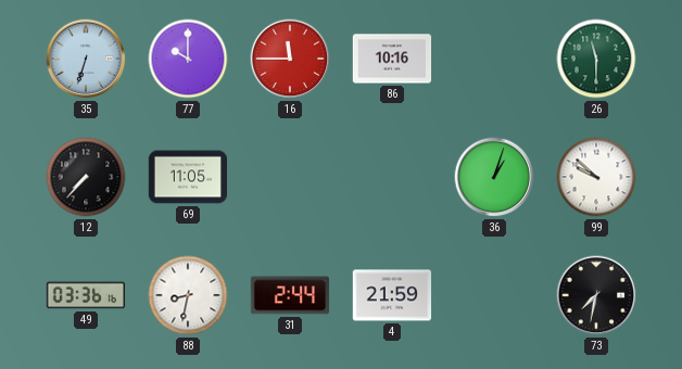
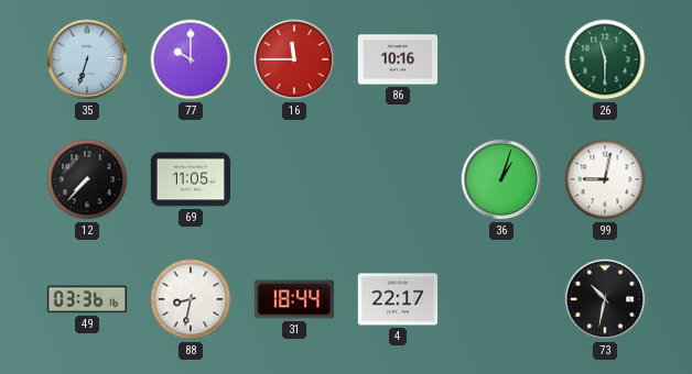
99: 9:52 -> 9:02 (605, 179)
31: 2:44 -> 18:44 (294, 299)
4: 21:59 -> 22:17 (398, 299)
73: 7:32 -> 10:32 (605, 299)
